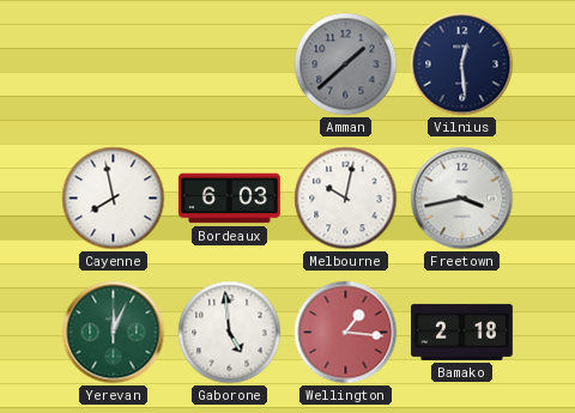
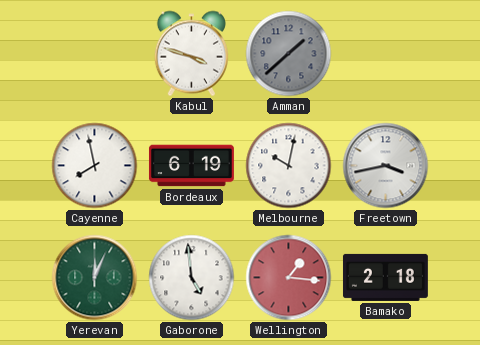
Kabul: none -> 3:48 (191, 54)
Vilnius: 12:29 -> none (462, 65)
Bordeaux: 6:03 -> 6:19 (191, 166)
